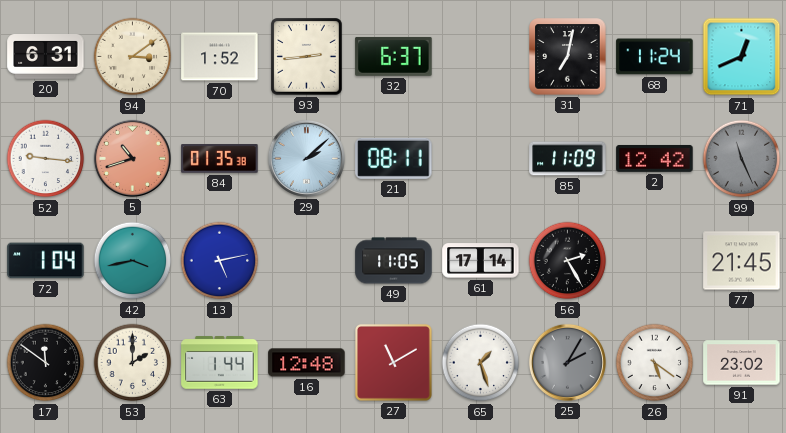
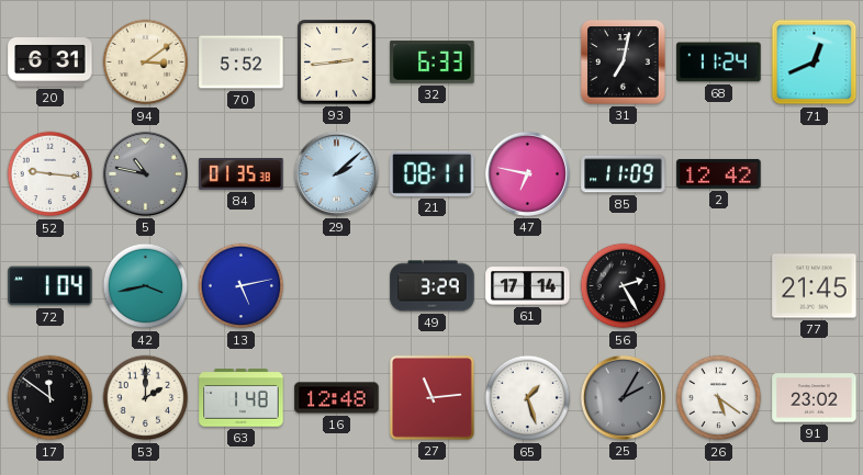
70: 1:52 -> 5:52 (242, 63)
32: 6:37 -> 6:33 (433, 61)
5: 10:42 -> 10:47 (145, 173)
5 dial: salmon -> grey (145, 173)
47: none -> 6:47 (527, 173)
99: 11:26 -> none (742, 159)
49: 11:05 -> 3:29 (433, 286)
63: 1:44 -> 1:48 (242, 398)
27: 11:10 -> 11:14 (431, 397)
